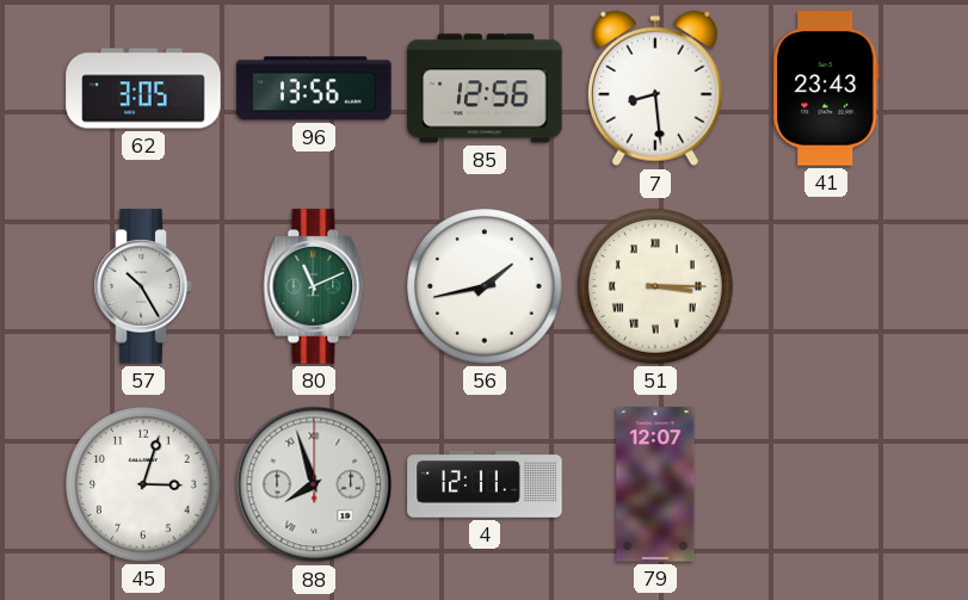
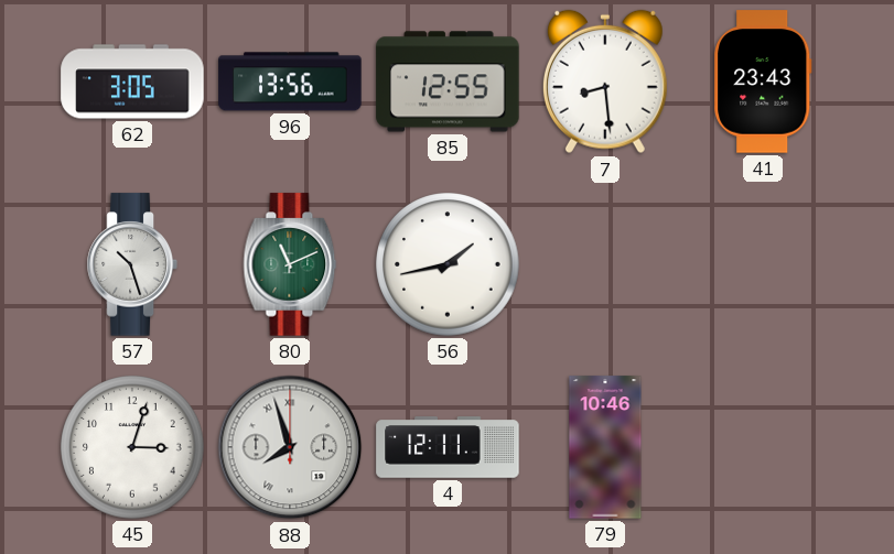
85: 12:56 -> 12:55 (448, 82)
57: 10:25 -> 10:27 (132, 264)
51: 3:15 -> none (655, 286)
79: 12:07 -> 10:46 (605, 447)
